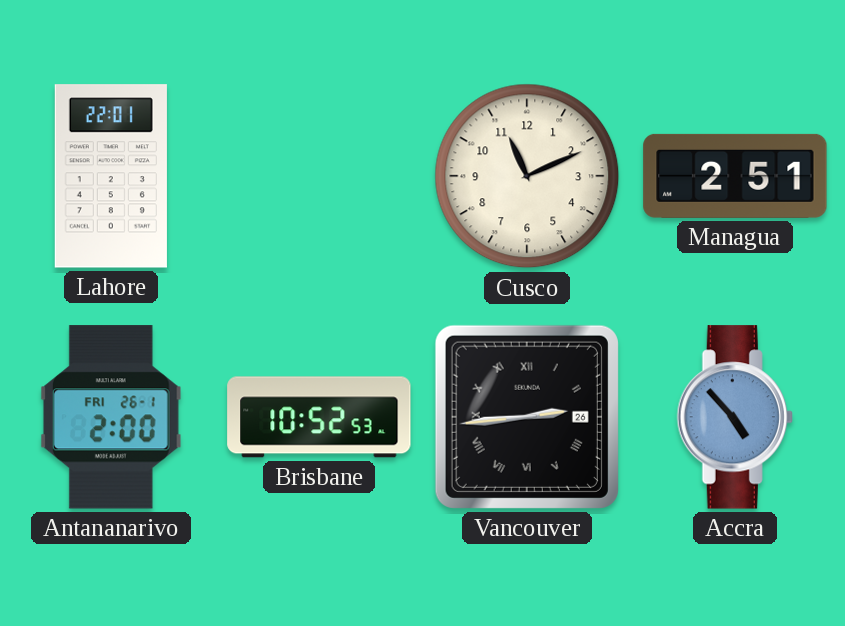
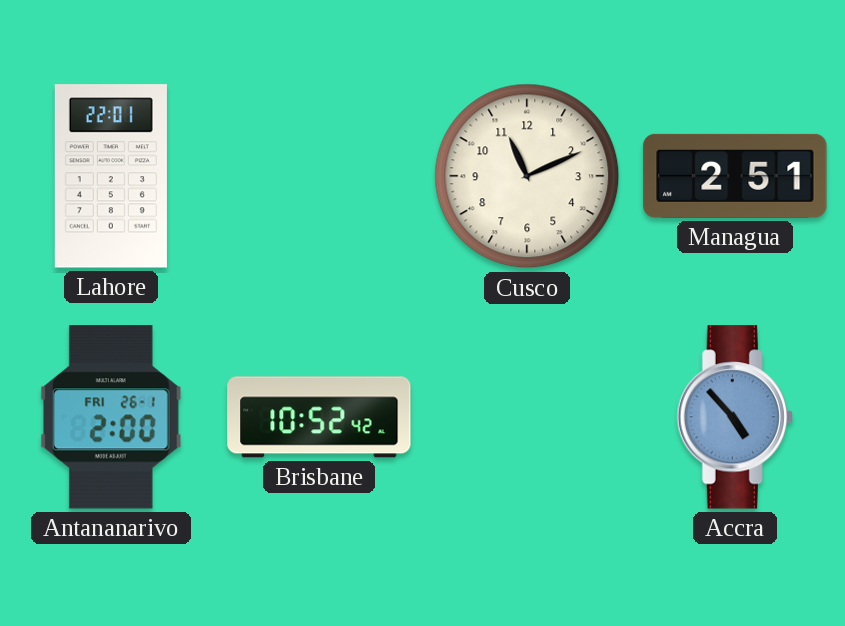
Brisbane: 10:52:53 -> 10:52:42 (319, 417)
Vancouver: 2:44 -> none (527, 417)
